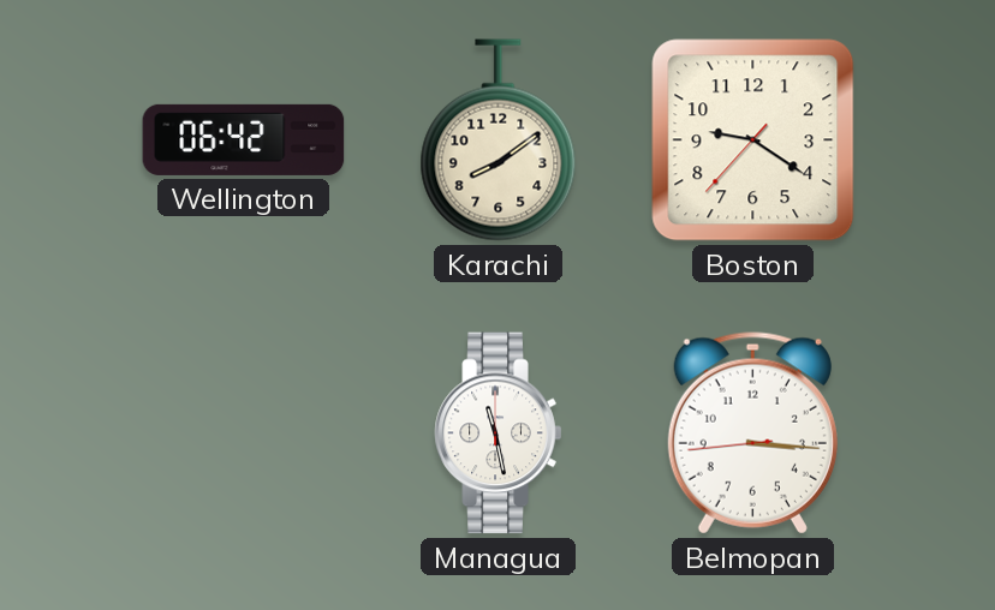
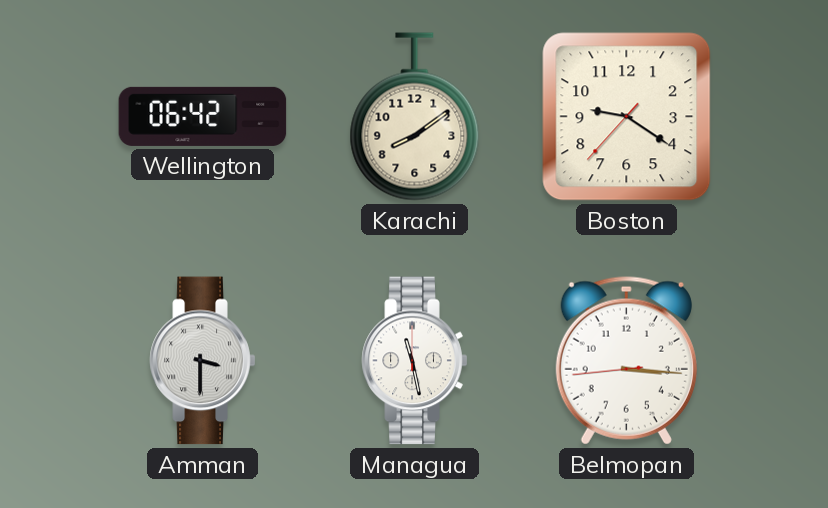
Amman: none -> 3:30 (203, 361)
